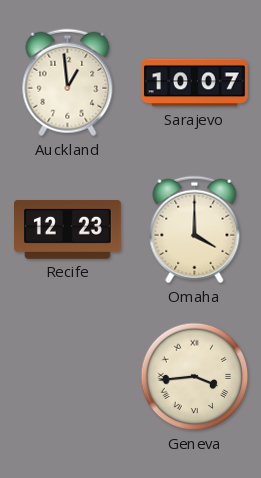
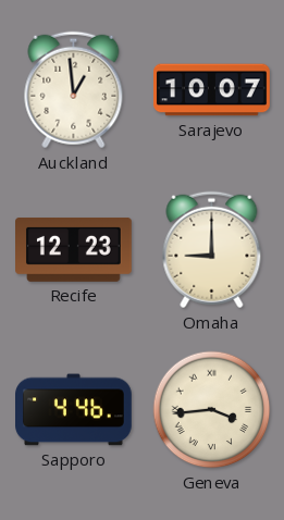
Omaha: 4:00 -> 9:00 (212, 250)
Sapporo: none -> 4:46 (74, 410)
